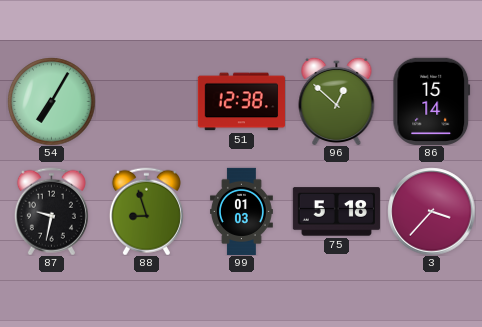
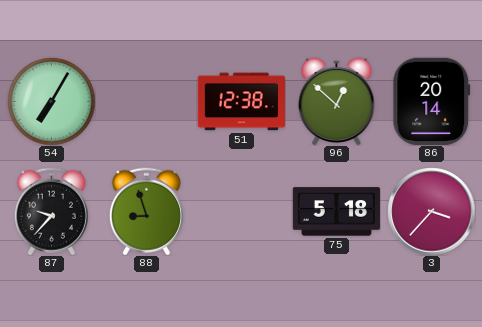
86: 15:14 -> 20:14 (432, 101)
87: 9:32 -> 9:37 (51, 211)
99: 01:03 -> none (241, 211)
